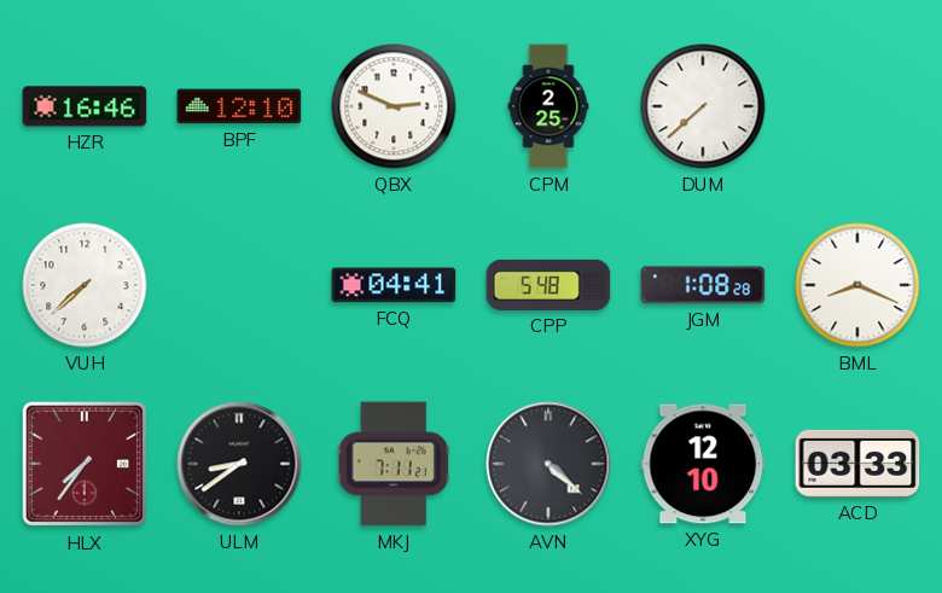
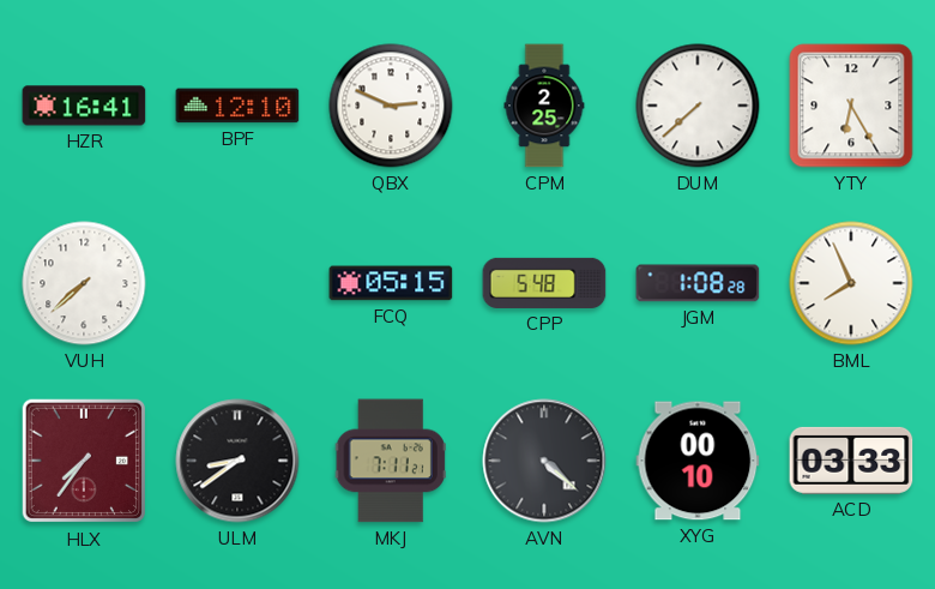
HZR: 16:46 -> 16:41 (84, 106)
YTY: none -> 6:25 (851, 106)
FCQ: 04:41 -> 05:15 (391, 283)
BML: 8:19 -> 7:56 (851, 283)
XYG: 12:10 -> 00:10 (698, 461)
